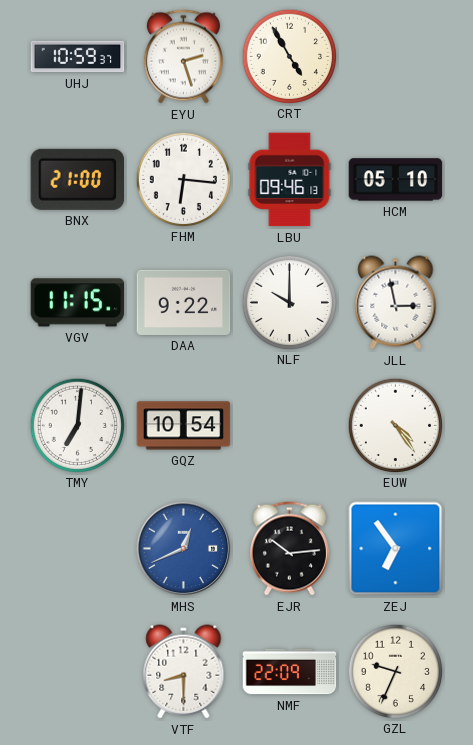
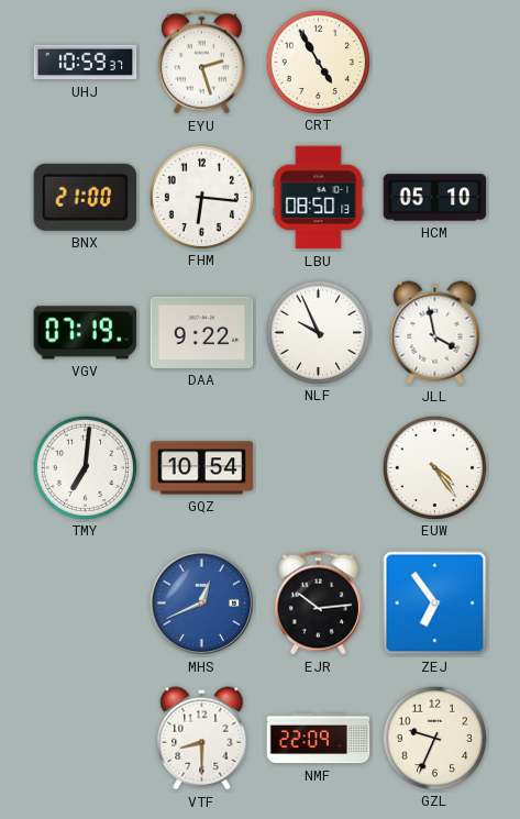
LBU: 09:46 -> 08:50 (319, 198)
VGV: 11:15 -> 07:19 (86, 333)
NLF: 10:00 -> 9:56 (318, 332)
JLL: 2:58 -> 3:58 (435, 333)
